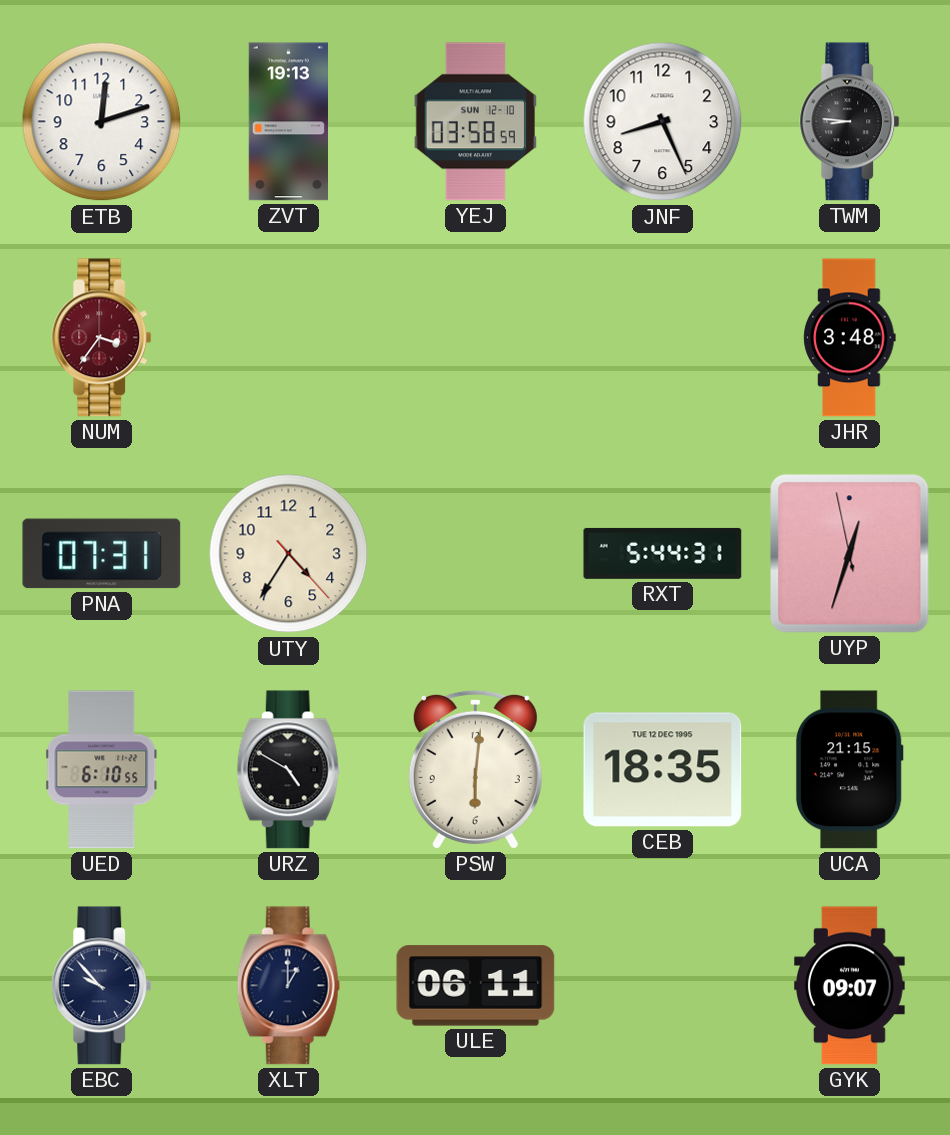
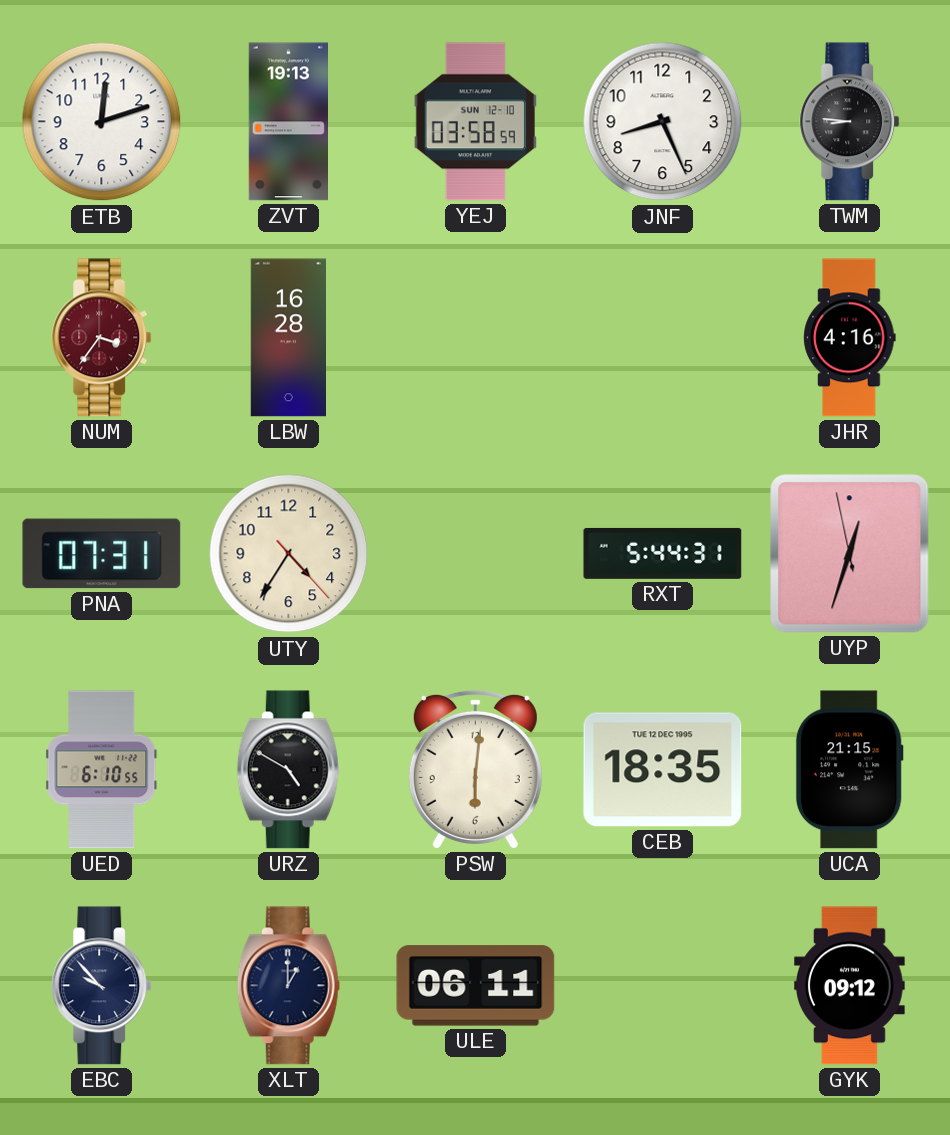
LBW: none -> 16:28 (288, 338)
JHR: 3:48 -> 4:16 (850, 338)
GYK: 09:07 -> 09:12 (850, 986)
